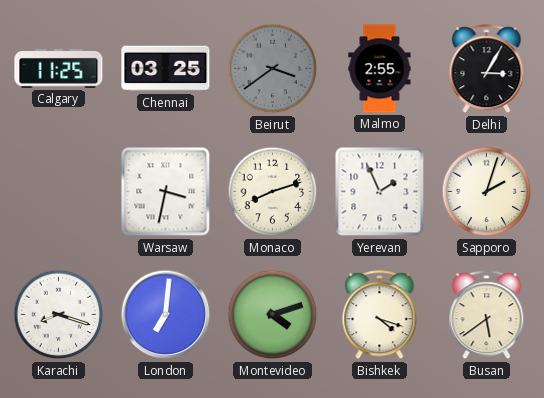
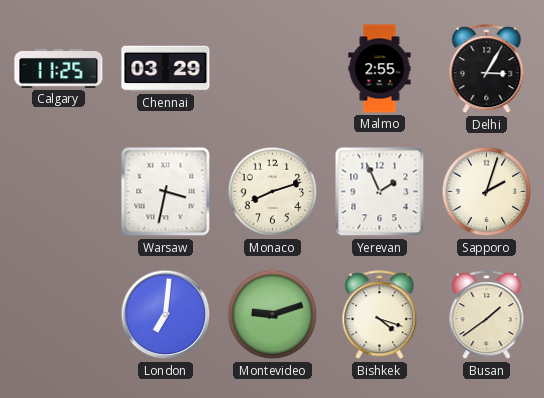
Chennai: 03:25 -> 03:29 (166, 69)
Beirut: 3:39 -> none (273, 69)
Karachi: 8:18 -> none (59, 315)
Montevideo: 4:12 -> 9:12 (273, 315)
Busan: 5:39 -> 1:39 (487, 315)
